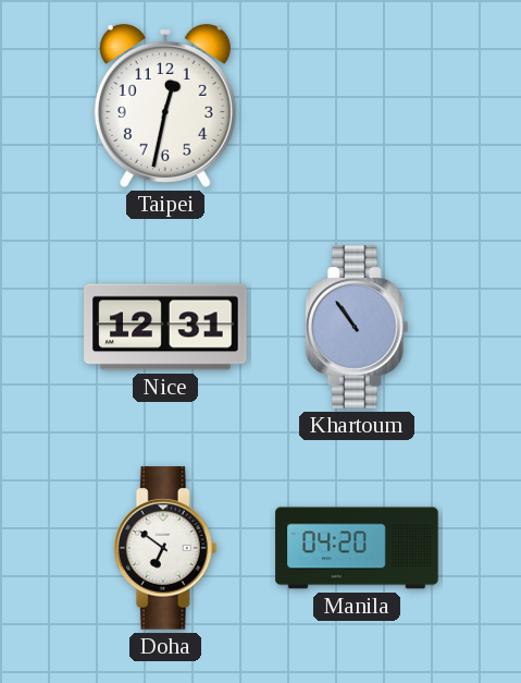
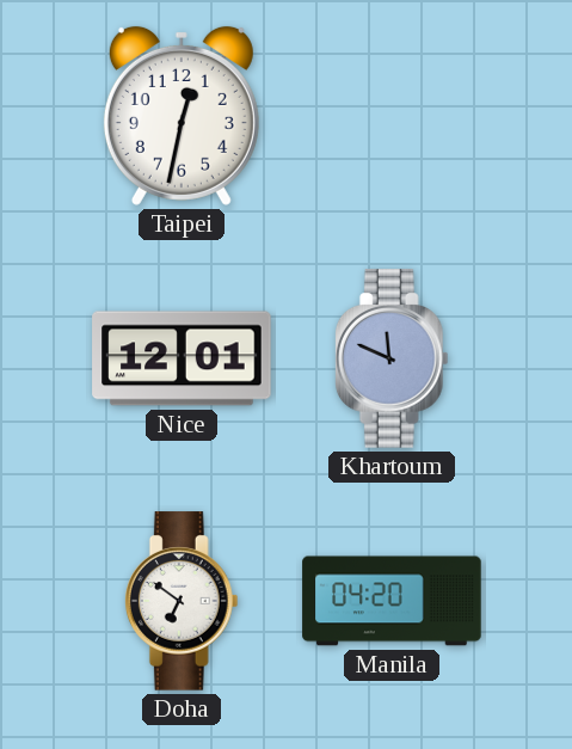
Nice: 12:31 -> 12:01 (182, 358)
Khartoum: 10:54 -> 11:49 (392, 358)
